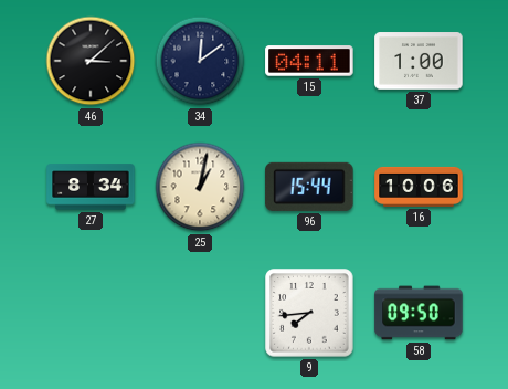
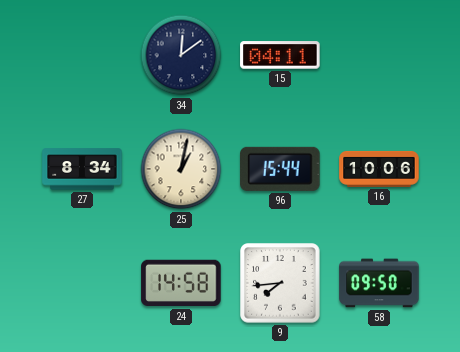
46: 3:08 -> none (91, 61)
37: 1:00 -> none (419, 61)
24: none -> 14:58 (181, 283)
